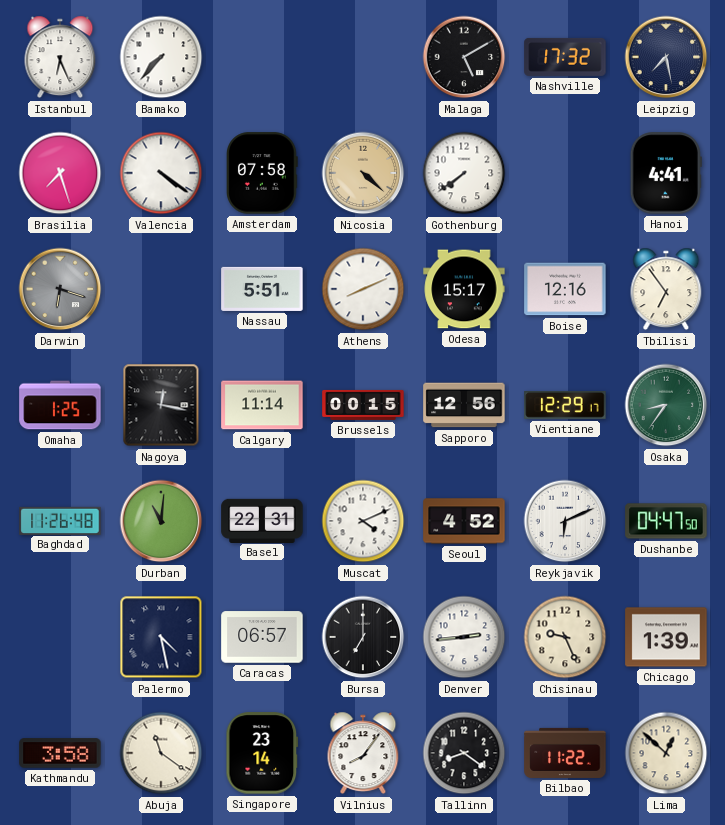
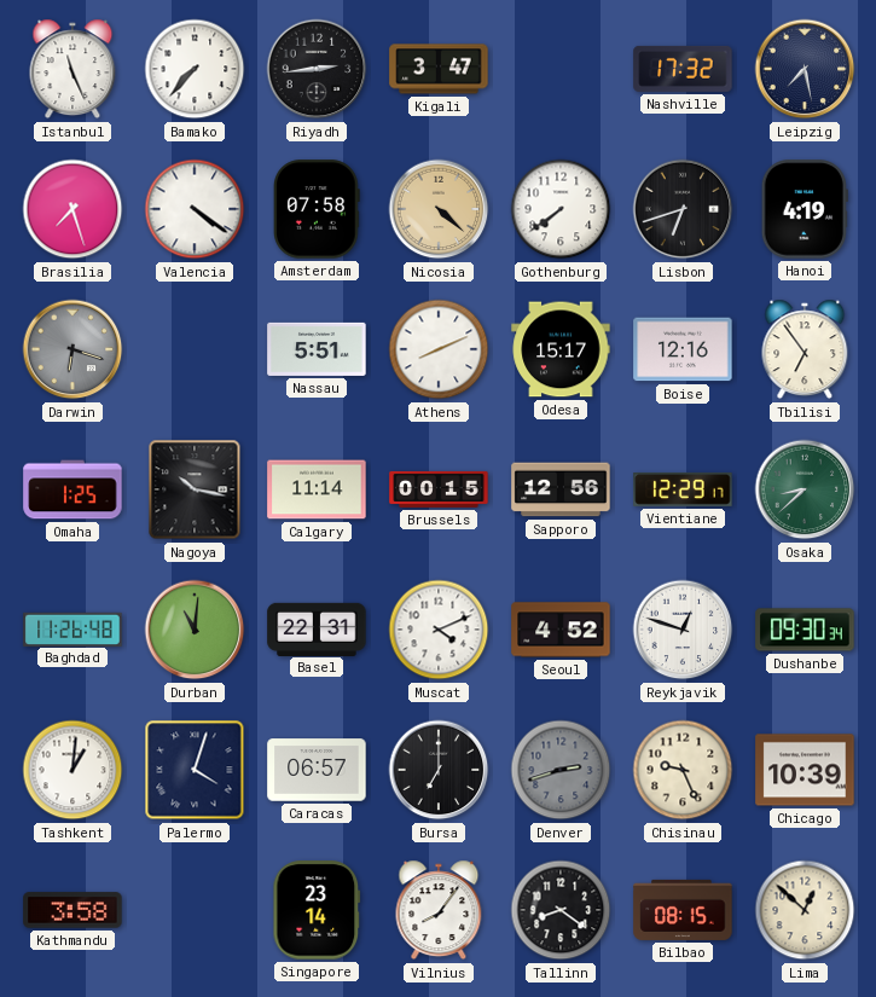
Istanbul: 6:26 -> 11:26 (72, 69)
Riyadh: none -> 2:44 (317, 69)
Kigali: none -> 3:47 (439, 69)
Malaga: 5:10 -> none (464, 57)
Lisbon: none -> 6:42 (683, 209)
Hanoi: 4:41 -> 4:19 (805, 209)
Nagoya: 12:17 -> 10:17 (195, 489)
Osaka: 8:36 -> 8:38 (805, 489)
Reykjavik: 6:11 -> 12:48 (683, 630)
Dushanbe: 04:47 -> 09:30 (805, 630)
Tashkent: none -> 1:01 (72, 770)
Palermo: 4:28 -> 4:03 (195, 770)
Denver: 2:44 -> 2:42 (561, 770)
Denver dial: white -> grey (561, 770)
Chicago: 1:39 -> 10:39 (805, 770)
Abuja: 11:21 -> none (161, 753)
Bilbao: 11:22 -> 08:15 (683, 910)
